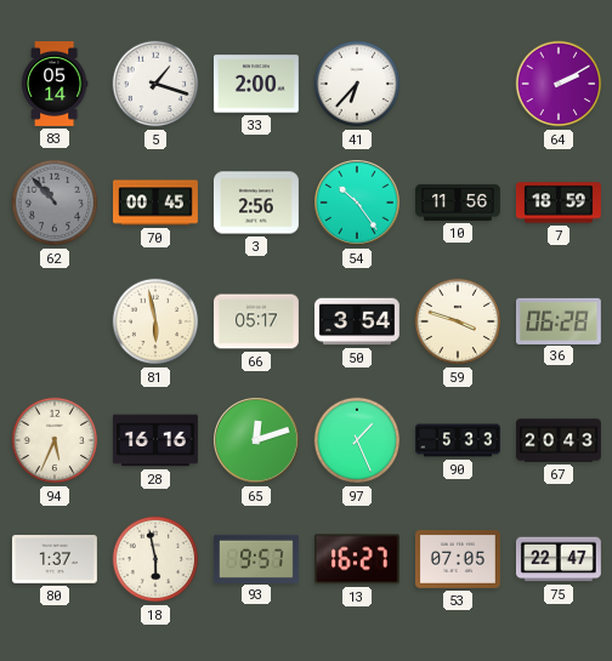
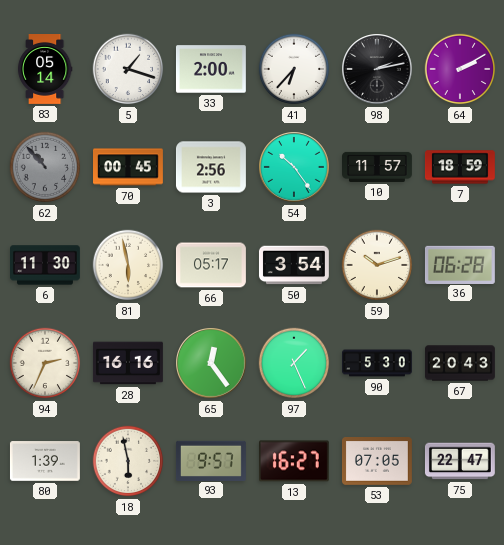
98: none -> 2:13 (377, 69)
10: 11:56 -> 11:57 (378, 167)
6: none -> 11:30 (46, 265)
59: 3:48 -> 10:12 (377, 265)
94: 5:34 -> 2:34 (45, 363)
65: 12:12 -> 12:24 (211, 363)
90: 5:33 -> 5:30 (378, 363)
80: 1:37 -> 1:39 (45, 461)
